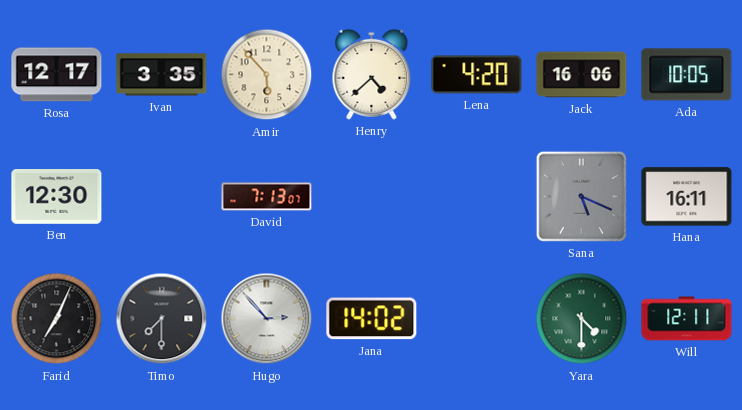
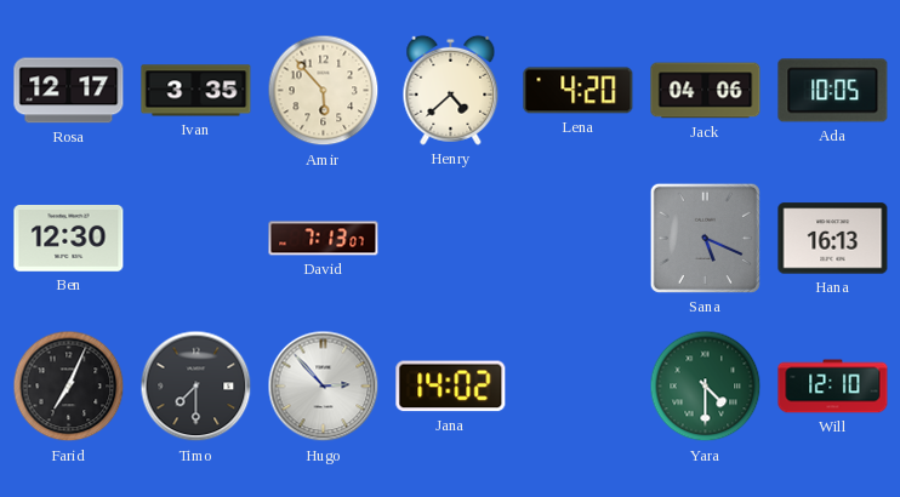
Jack: 16:06 -> 04:06 (706, 91)
Hana: 16:11 -> 16:13 (833, 239)
Will: 12:11 -> 12:10 (833, 387)
